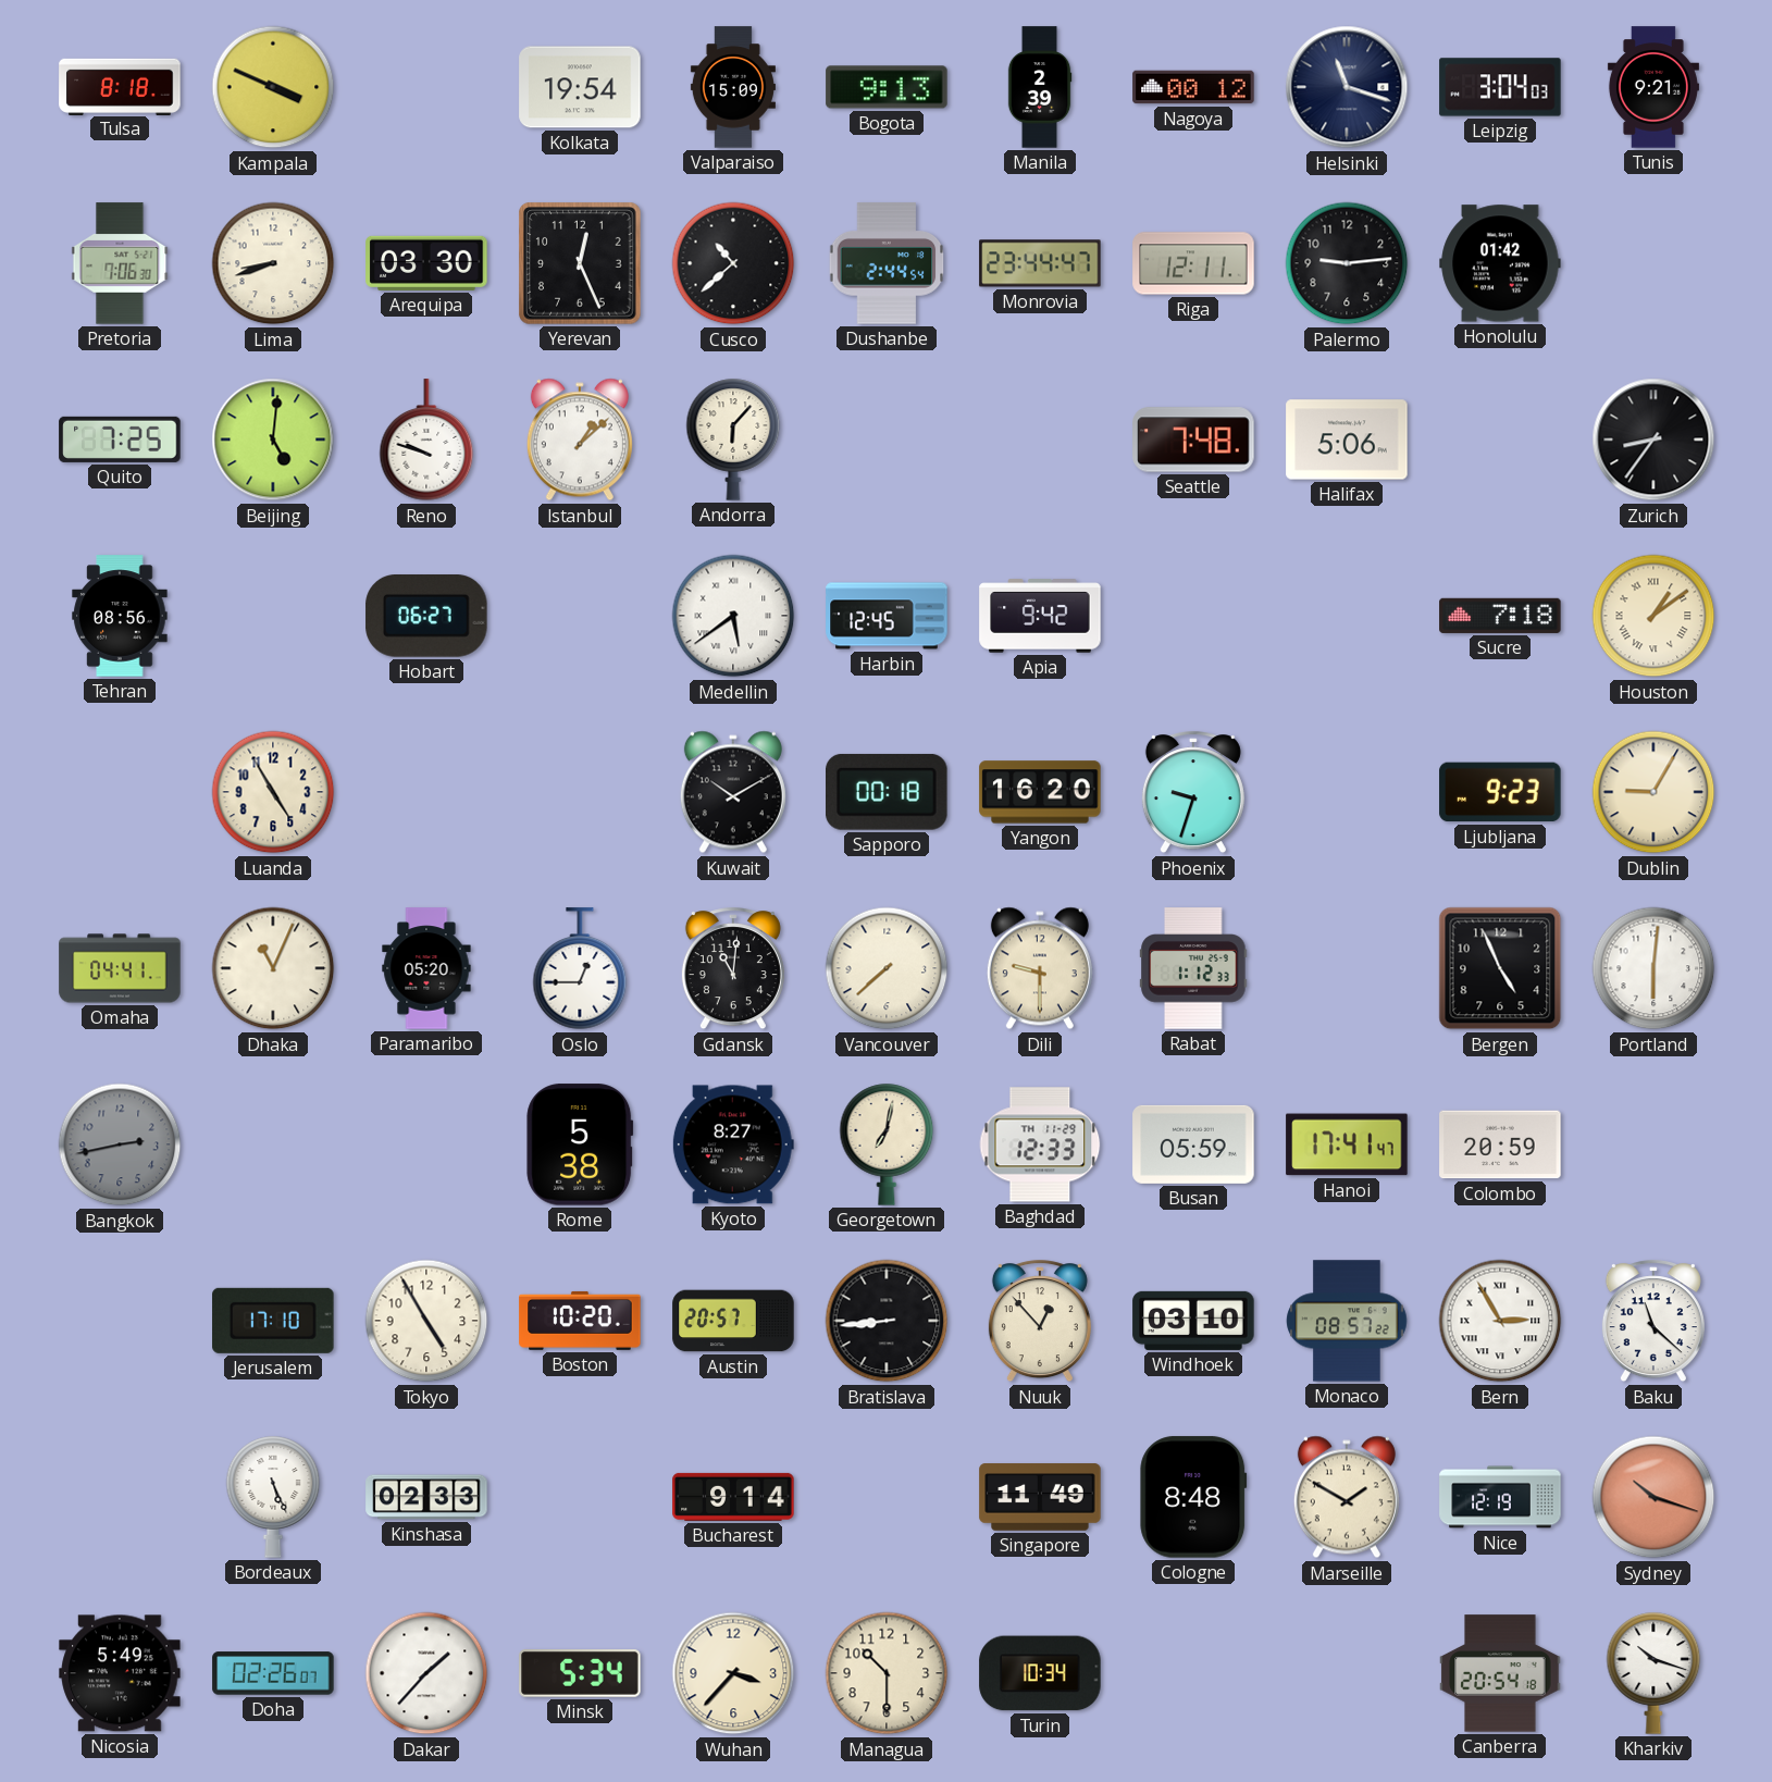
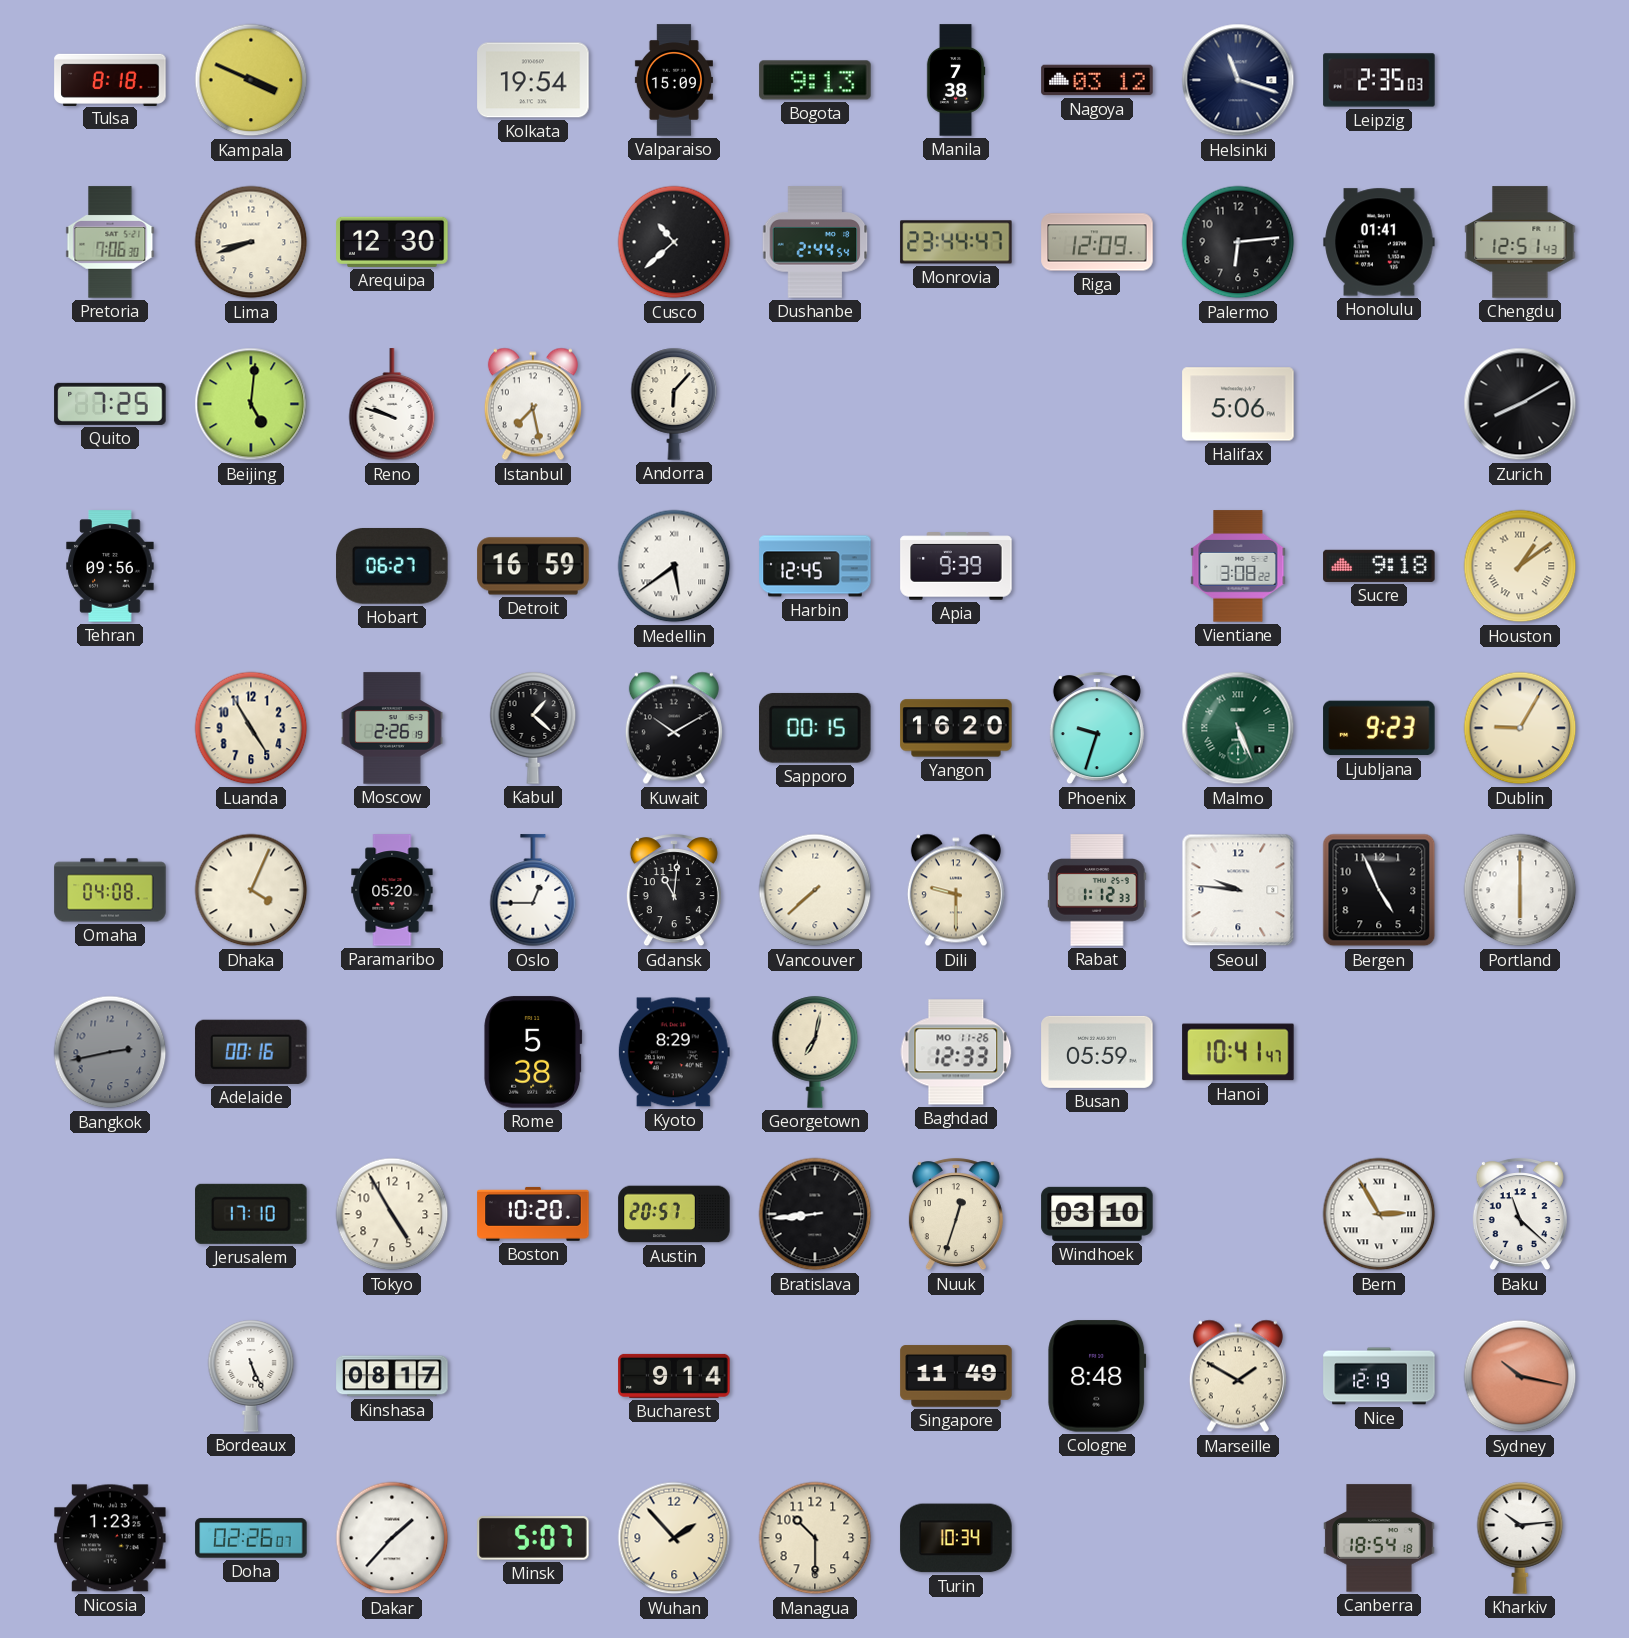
Manila: 2:39 -> 7:38 (956, 80)
Nagoya: 00:12 -> 03:12 (1097, 80)
Leipzig: 3:04 -> 2:35 (1379, 80)
Tunis: 9:21 -> none (1653, 87)
Arequipa: 03:30 -> 12:30 (392, 242)
Yerevan: 12:26 -> none (580, 263)
Riga: 12:11 -> 12:09 (1097, 242)
Palermo: 9:14 -> 6:14 (1238, 242)
Honolulu: 01:42 -> 01:41 (1379, 242)
Chengdu: none -> 12:51 (1520, 242)
Istanbul: 1:08 -> 7:28 (533, 404)
Seattle: 7:48 -> none (1193, 440)
Zurich: 8:36 -> 8:10 (1520, 404)
Tehran: 08:56 -> 09:56 (110, 566)
Detroit: none -> 16:59 (533, 566)
Apia: 9:42 -> 9:39 (956, 566)
Vientiane: none -> 3:08 (1238, 566)
Sucre: 7:18 -> 9:18 (1379, 566)
Moscow: none -> 2:26 (392, 728)
Kabul: none -> 1:22 (533, 728)
Sapporo: 00:18 -> 00:15 (816, 728)
Malmo: none -> 5:26 (1238, 728)
Omaha: 04:41 -> 04:08 (110, 890)
Dhaka: 11:04 -> 4:04 (251, 890)
Seoul: none -> 9:46 (1238, 890)
Portland: 6:01 -> 6:00 (1520, 890)
Adelaide: none -> 00:16 (251, 1052)
Kyoto: 8:27 -> 8:29 (674, 1052)
Baghdad date: TH 11-29 -> MO 11-26 (956, 1052)
Hanoi: 17:41 -> 10:41 (1238, 1052)
Colombo: 20:59 -> none (1500, 1144)
Nuuk: 12:53 -> 12:33 (956, 1215)
Monaco: 08:57 -> none (1347, 1321)
Kinshasa: 02:33 -> 08:17 (392, 1376)
Sydney: 10:18 -> 10:17 (1520, 1376)
Nicosia: 5:49 -> 1:23 (110, 1538)
Minsk: 5:34 -> 5:07 (533, 1539)
Wuhan: 3:37 -> 1:53 (674, 1538)
Canberra: 20:54 -> 18:54 (1379, 1538)
Kharkiv: 10:18 -> 10:14 (1520, 1538)
